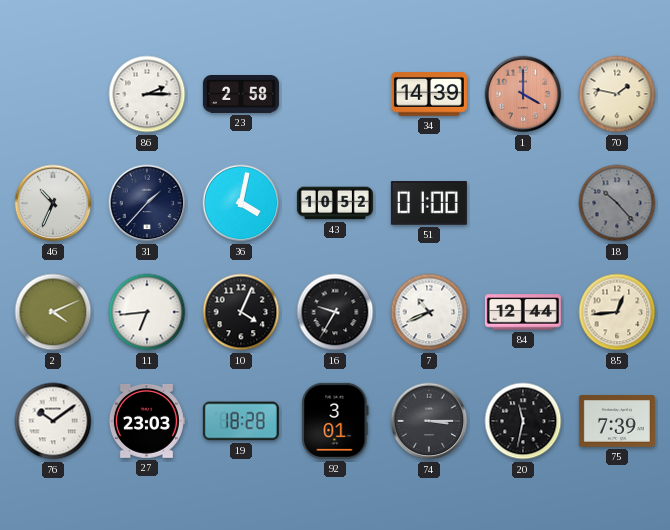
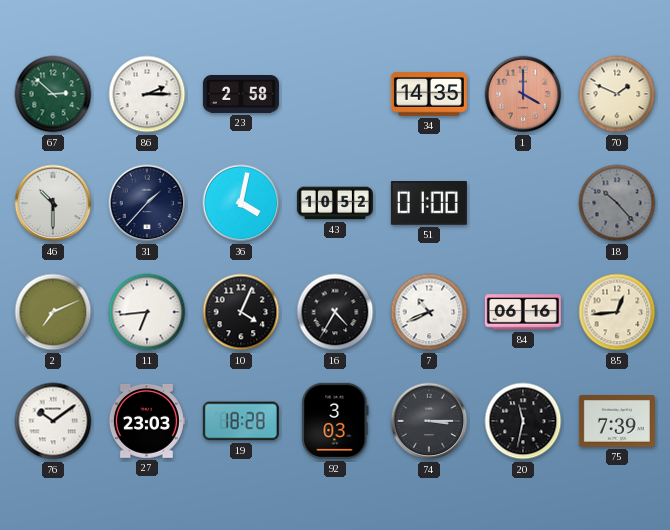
67: none -> 2:52 (53, 94)
34: 14:39 -> 14:35 (429, 94)
70: 1:47 -> 1:49 (617, 94)
46: 10:34 -> 10:30 (53, 203)
2: 4:11 -> 7:11 (53, 312)
16: 9:35 -> 4:35 (335, 312)
84: 12:44 -> 06:16 (523, 312)
92: 3:01 -> 3:03 (335, 421)
